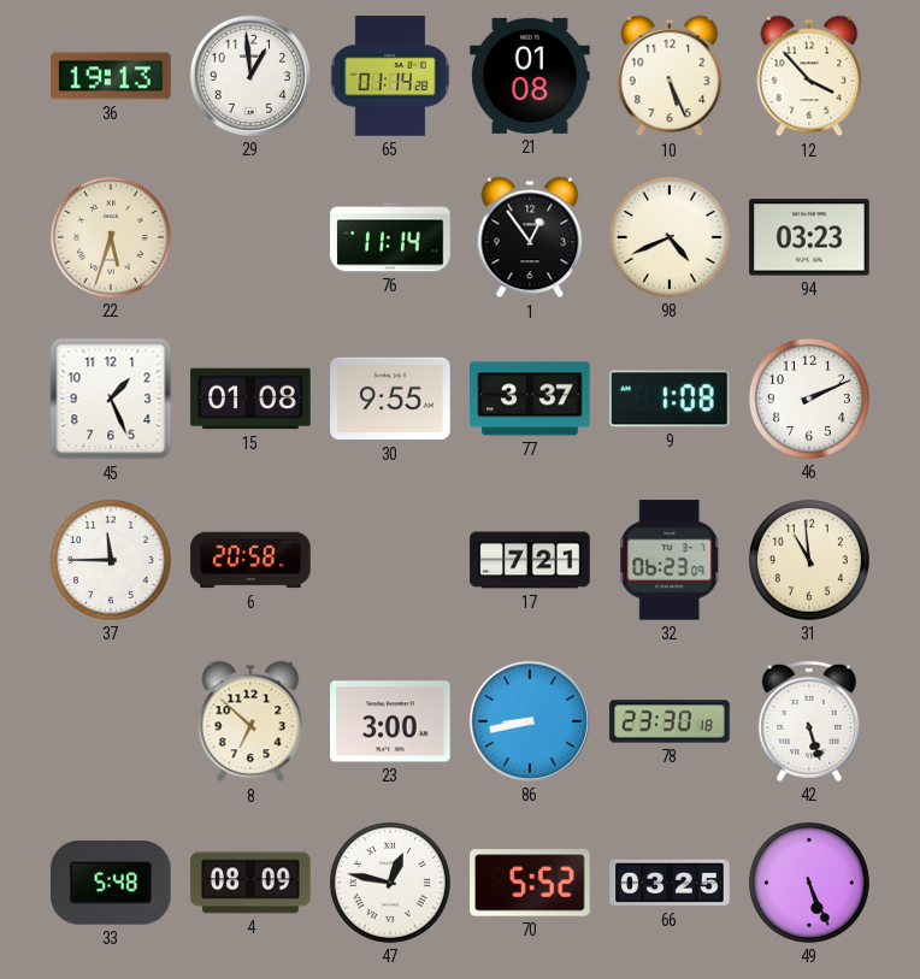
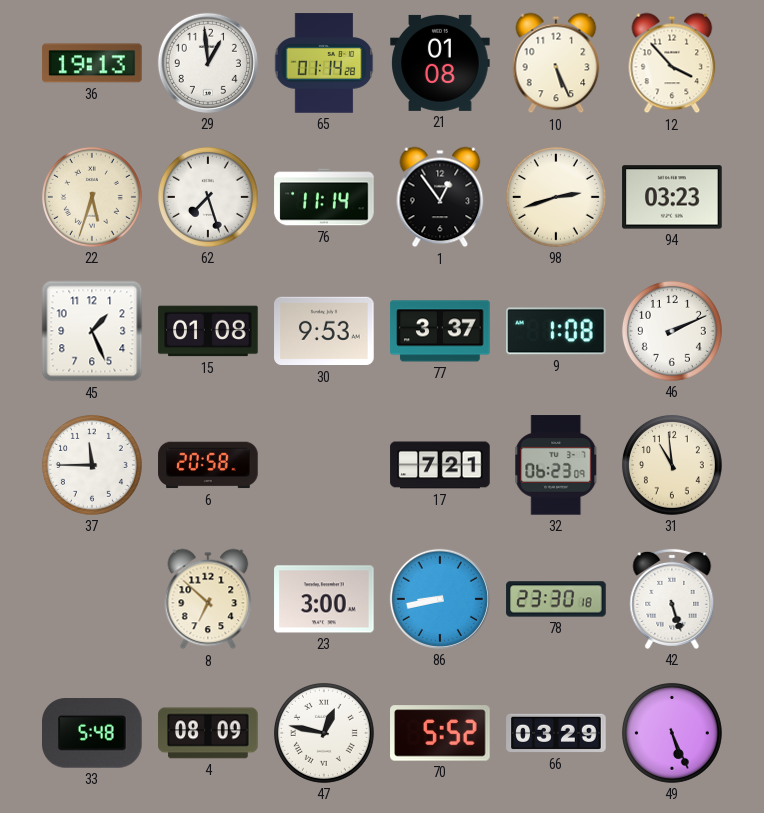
62: none -> 7:27 (208, 197)
98: 4:41 -> 2:42 (556, 197)
30: 9:55 -> 9:53 (324, 331)
66: 03:25 -> 03:29 (556, 733)
